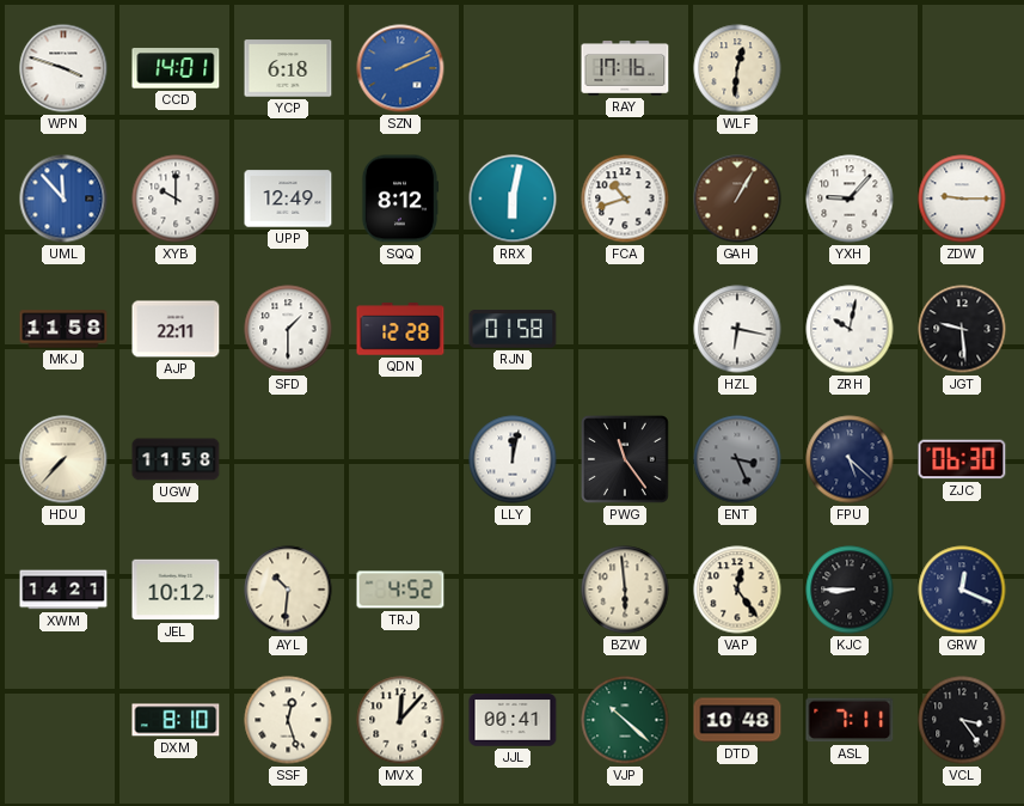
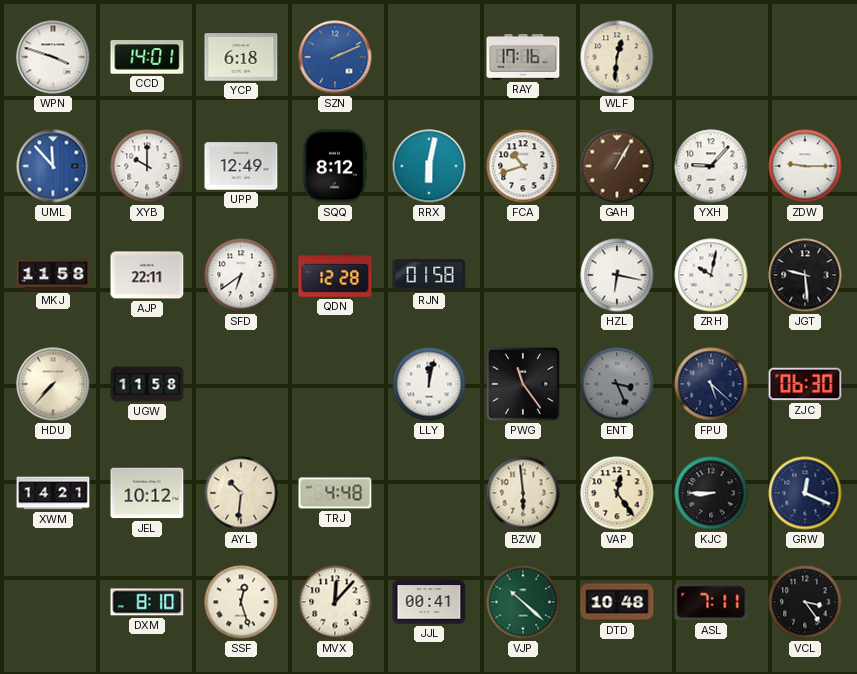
SFD: 1:30 -> 6:39 (241, 275)
TRJ: 4:52 -> 4:48 (335, 493)
